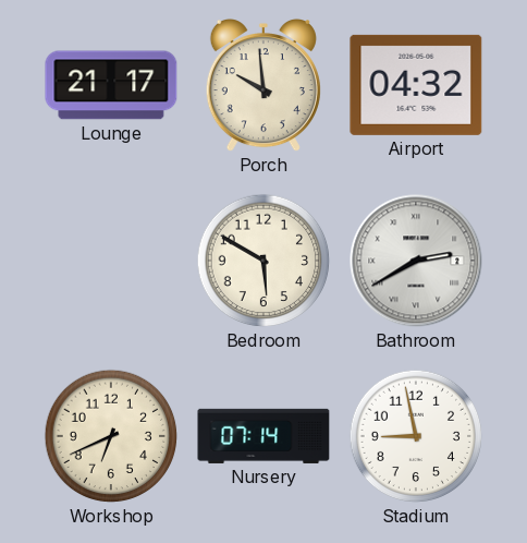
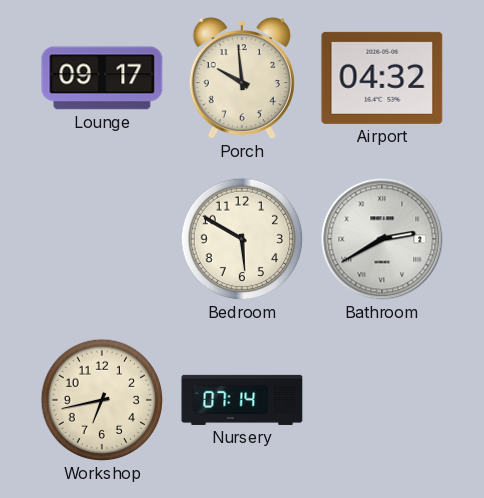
Lounge: 21:17 -> 09:17 (102, 78)
Workshop: 6:41 -> 6:43 (102, 400)
Stadium: 8:58 -> none (416, 436)
